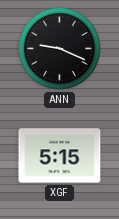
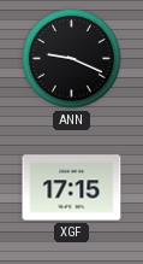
XGF: 5:15 -> 17:15 (72, 188)
